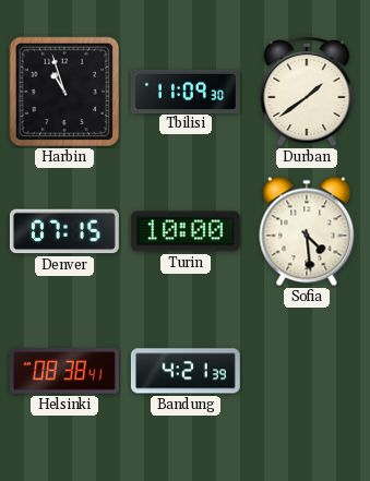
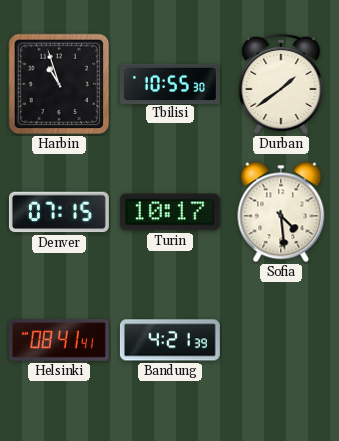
Tbilisi: 11:09 -> 10:55 (170, 83)
Turin: 10:00 -> 10:17 (170, 212)
Helsinki: 08:38 -> 08:41 (59, 340)
